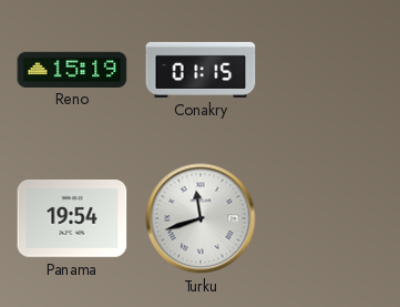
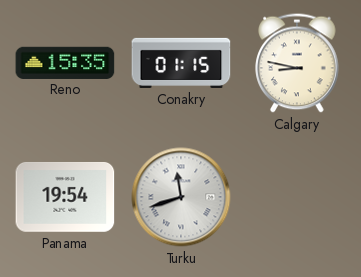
Reno: 15:19 -> 15:35 (65, 62)
Calgary: none -> 8:47 (297, 63)
